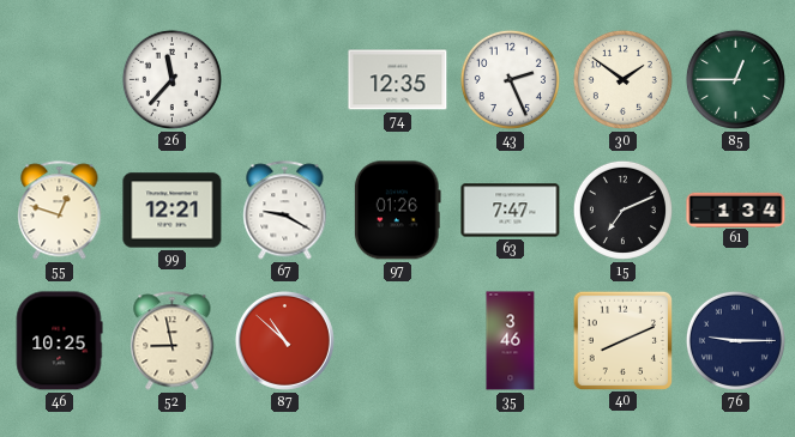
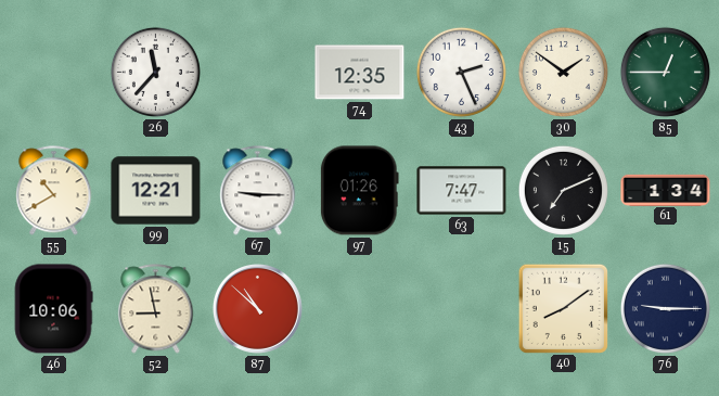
55: 12:48 -> 10:40 (54, 191)
67: 9:20 -> 9:15 (258, 191)
46: 10:25 -> 10:06 (53, 309)
35: 3:46 -> none (511, 341)
40: 8:11 -> 8:09 (563, 308)
